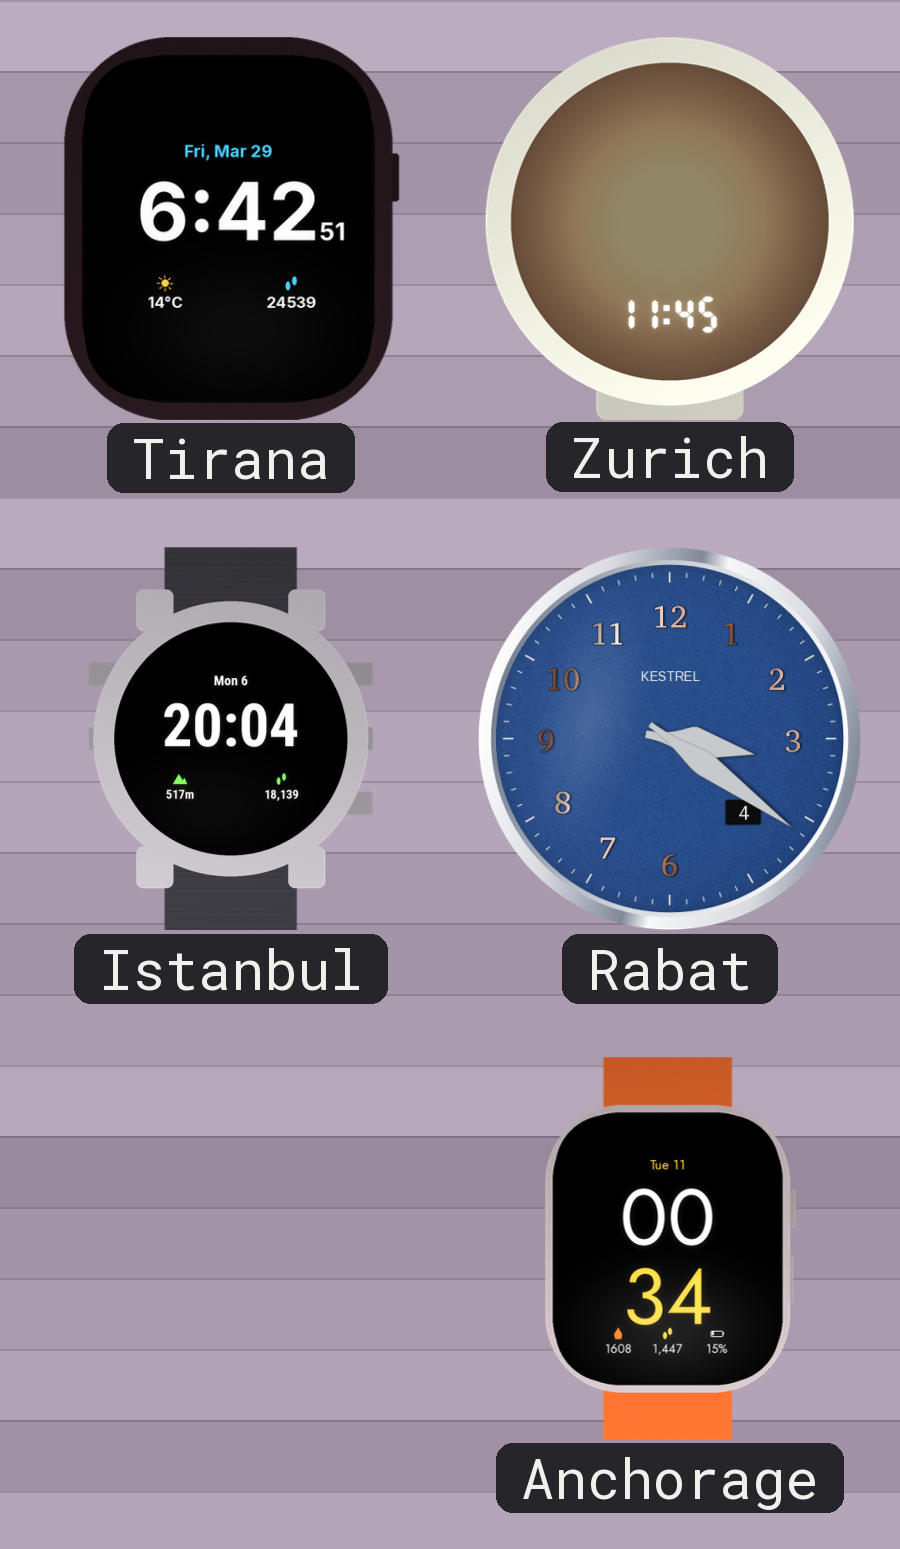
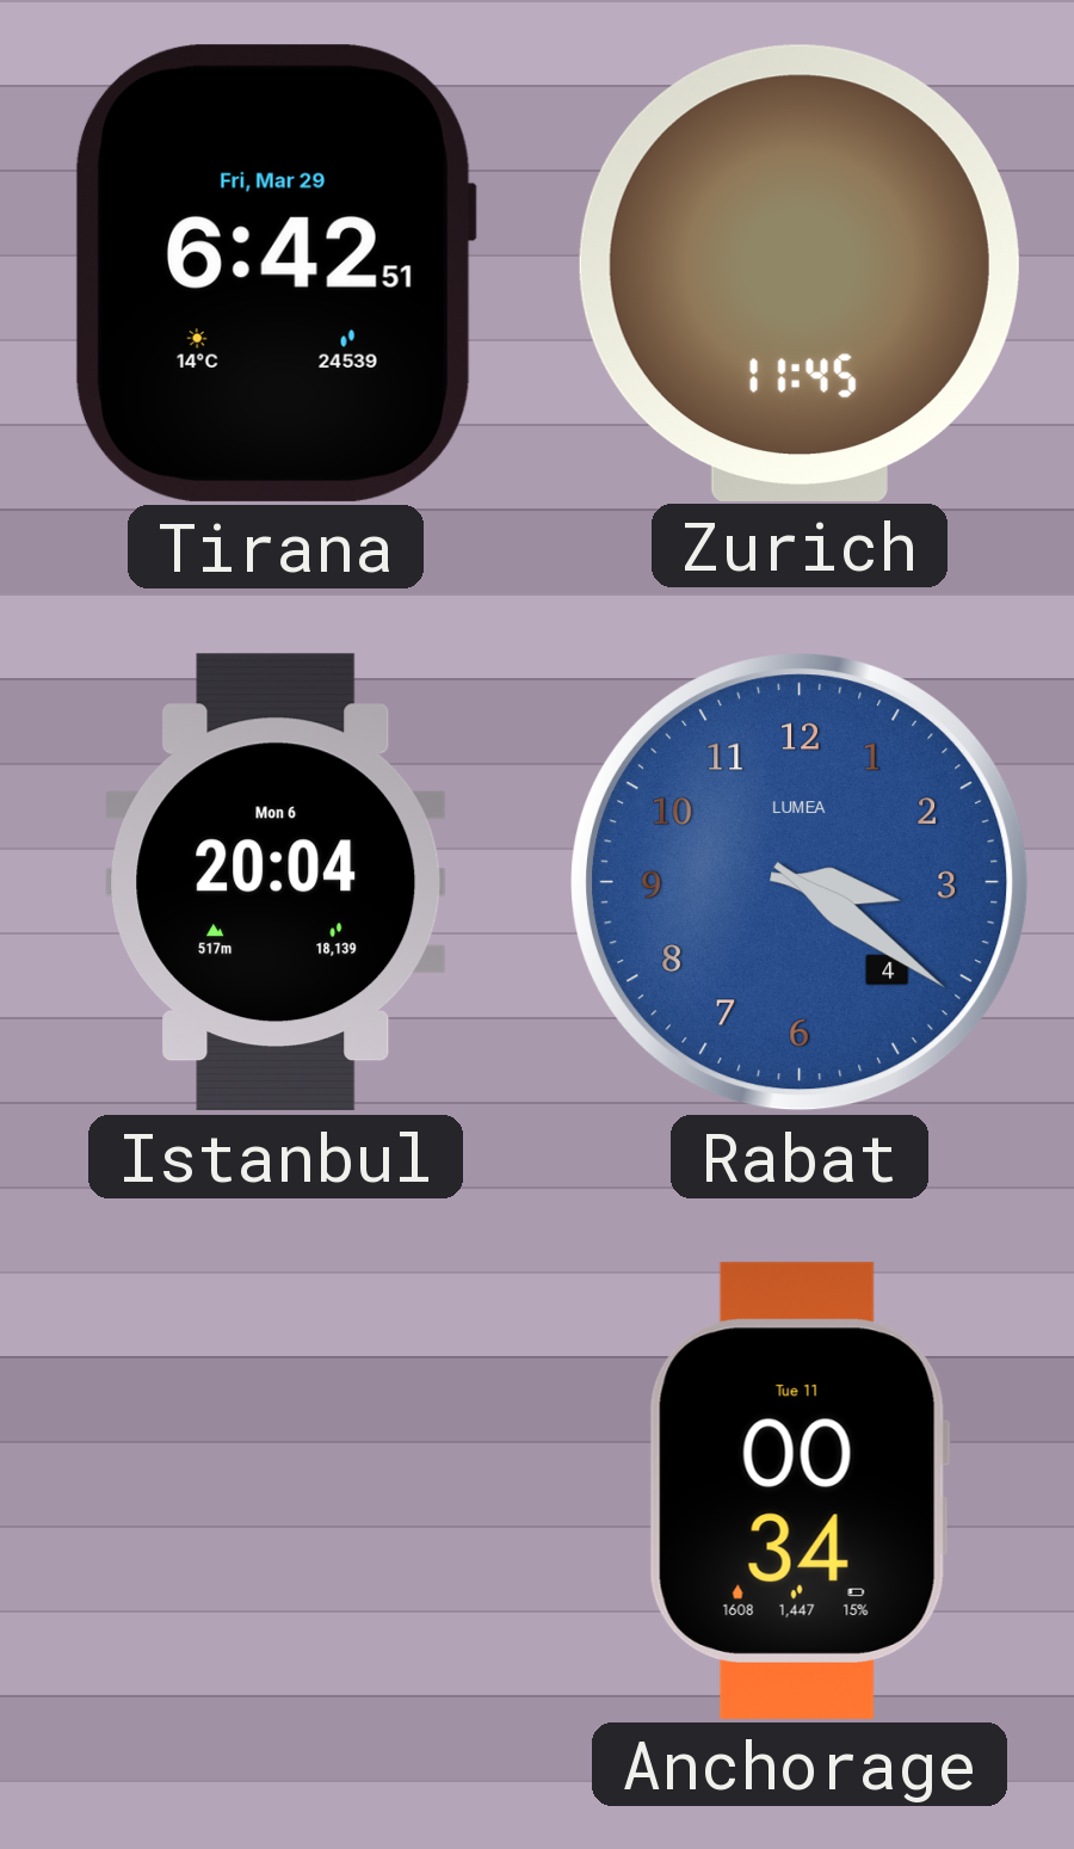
Rabat brand: KESTREL -> LUMEA (800, 882)
